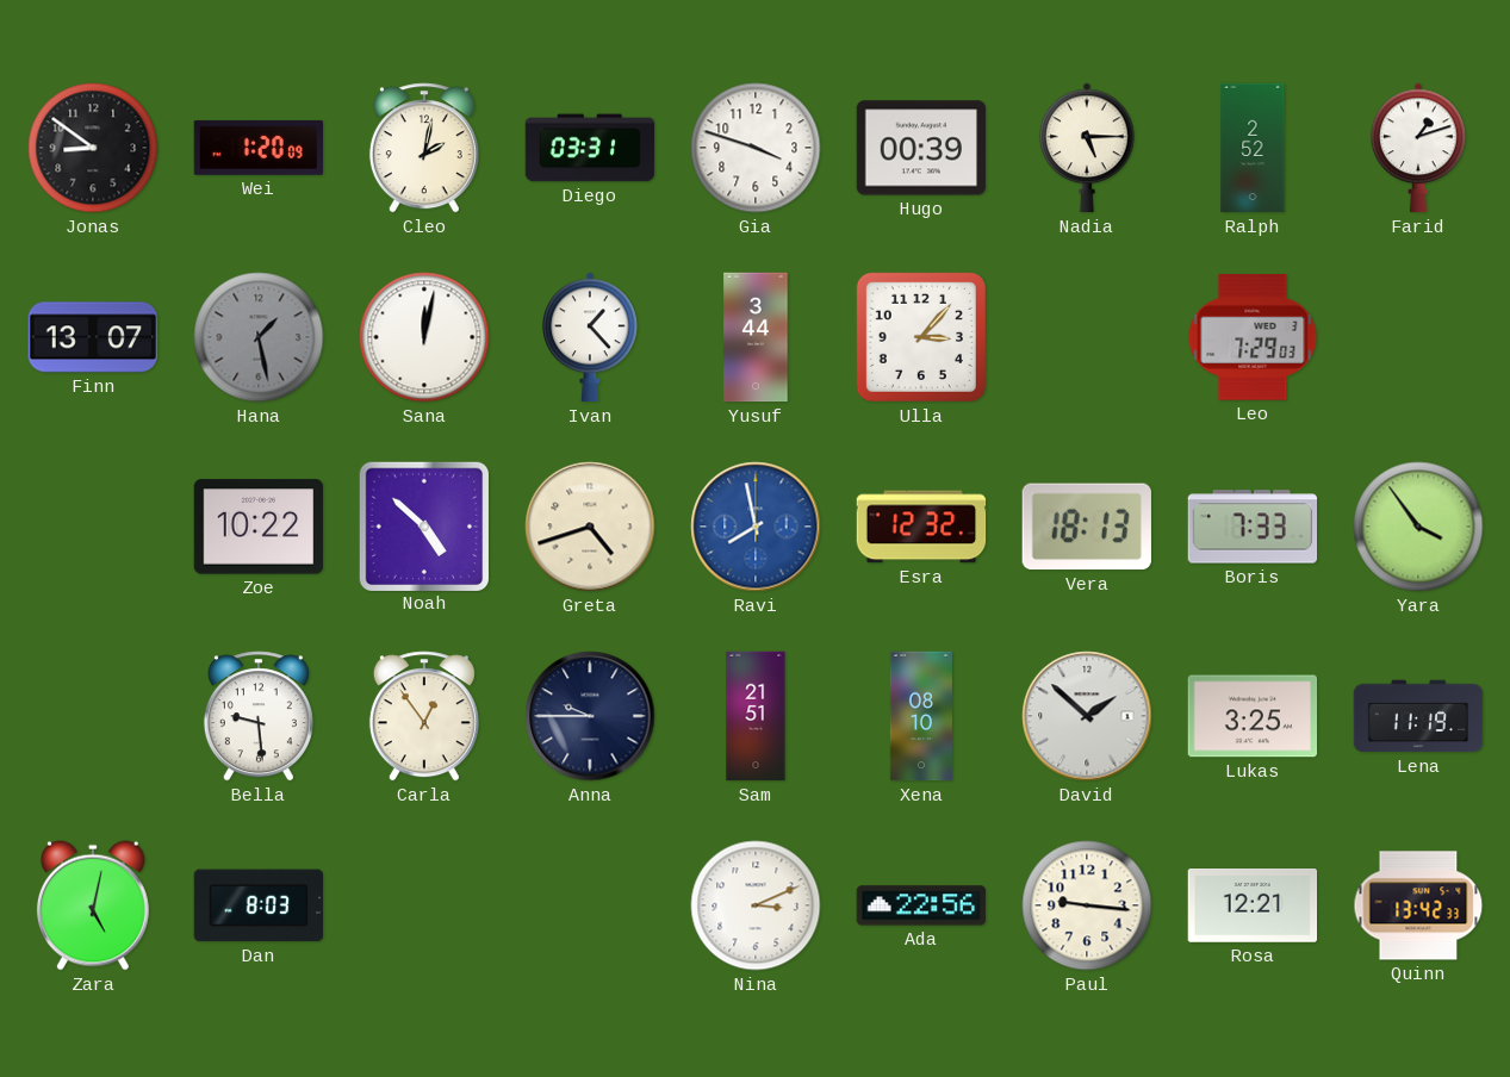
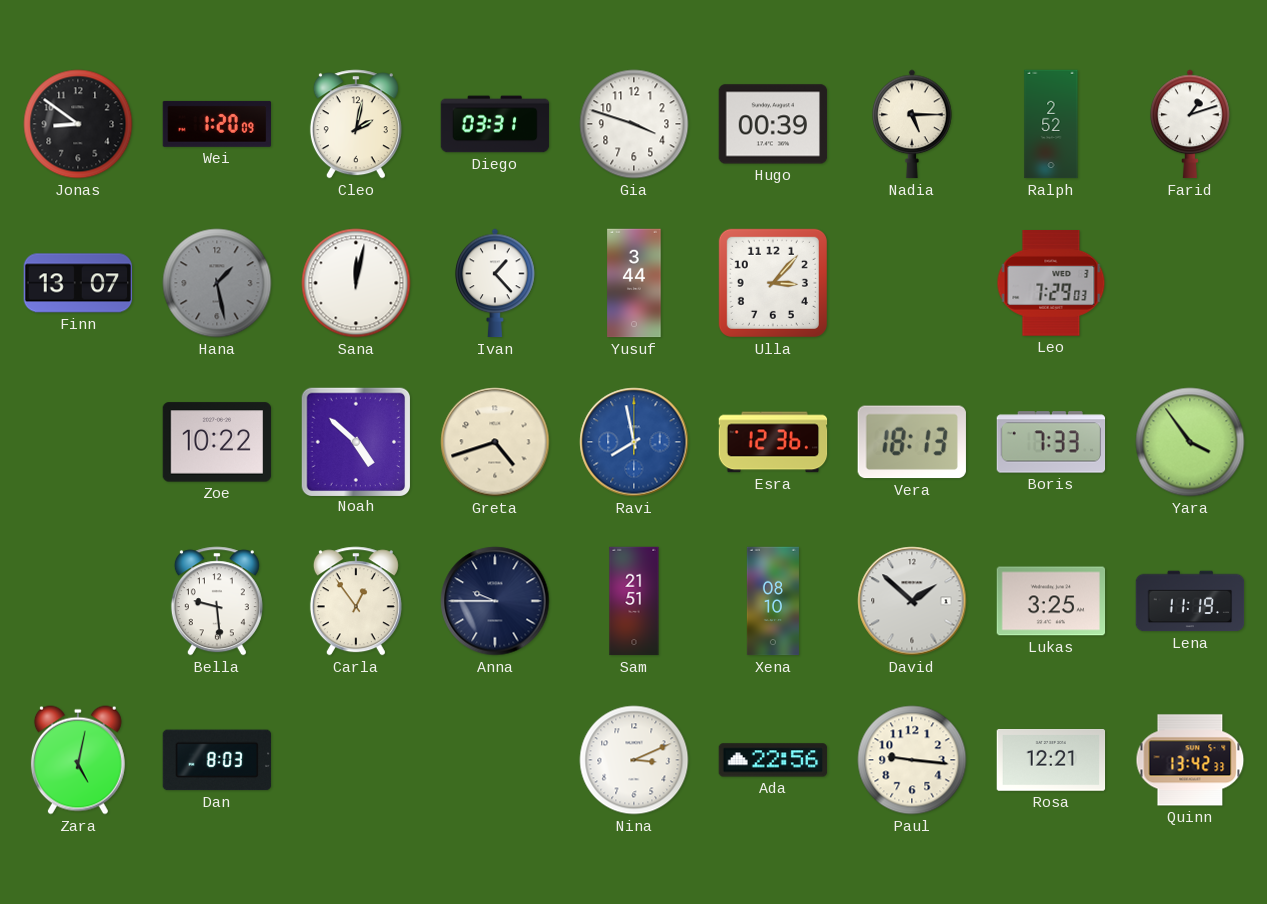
Esra: 12:32 -> 12:36 (773, 442)
